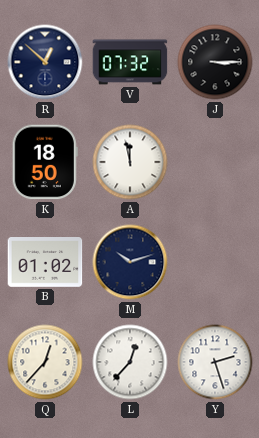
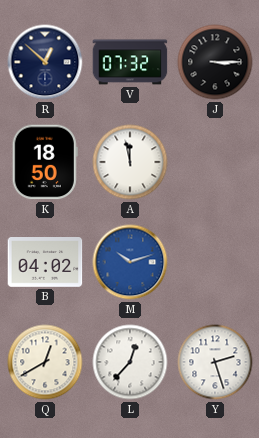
B: 01:02 -> 04:02 (45, 263)
M dial: navy -> blue (130, 262)
Q: 12:37 -> 12:40 (45, 362)
